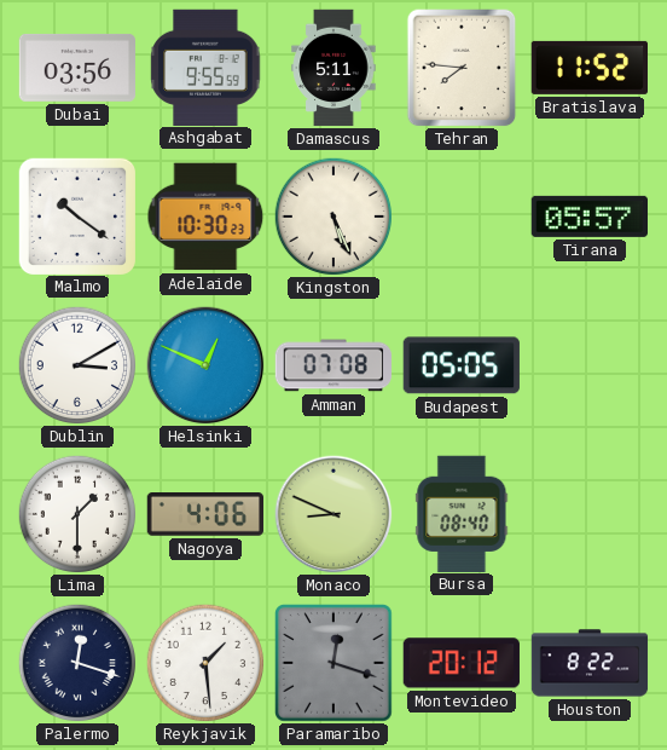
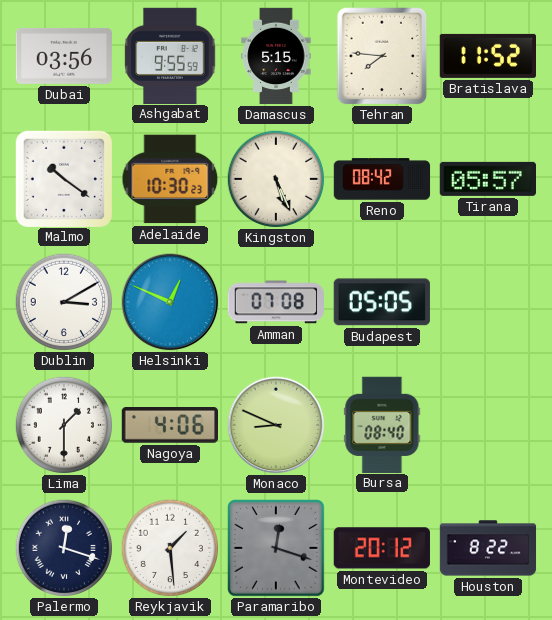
Damascus: 5:11 -> 5:15 (276, 56)
Reno: none -> 08:42 (382, 179)
